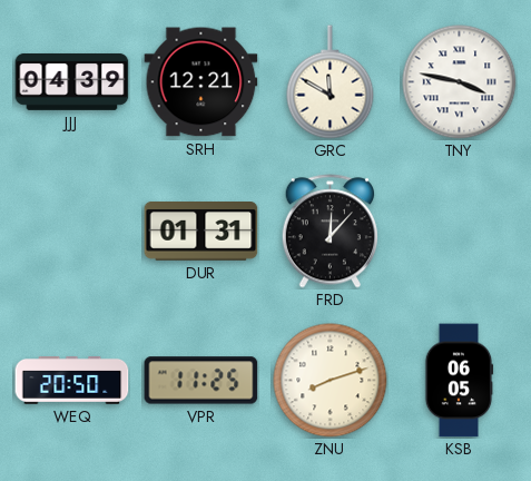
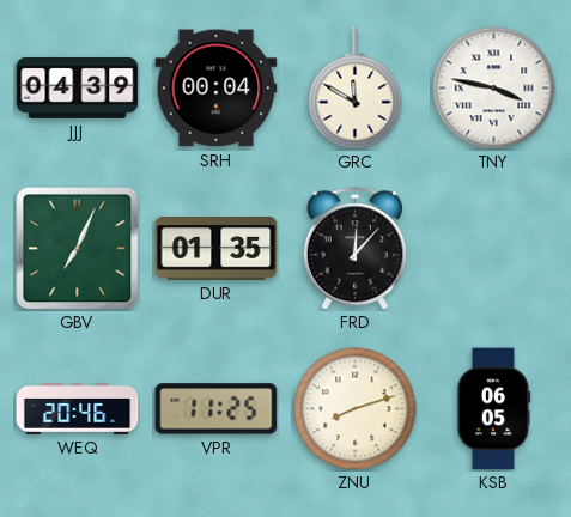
SRH: 12:21 -> 00:04 (217, 89)
GBV: none -> 7:04 (78, 249)
DUR: 01:31 -> 01:35 (217, 249)
WEQ: 20:50 -> 20:46 (78, 409)
